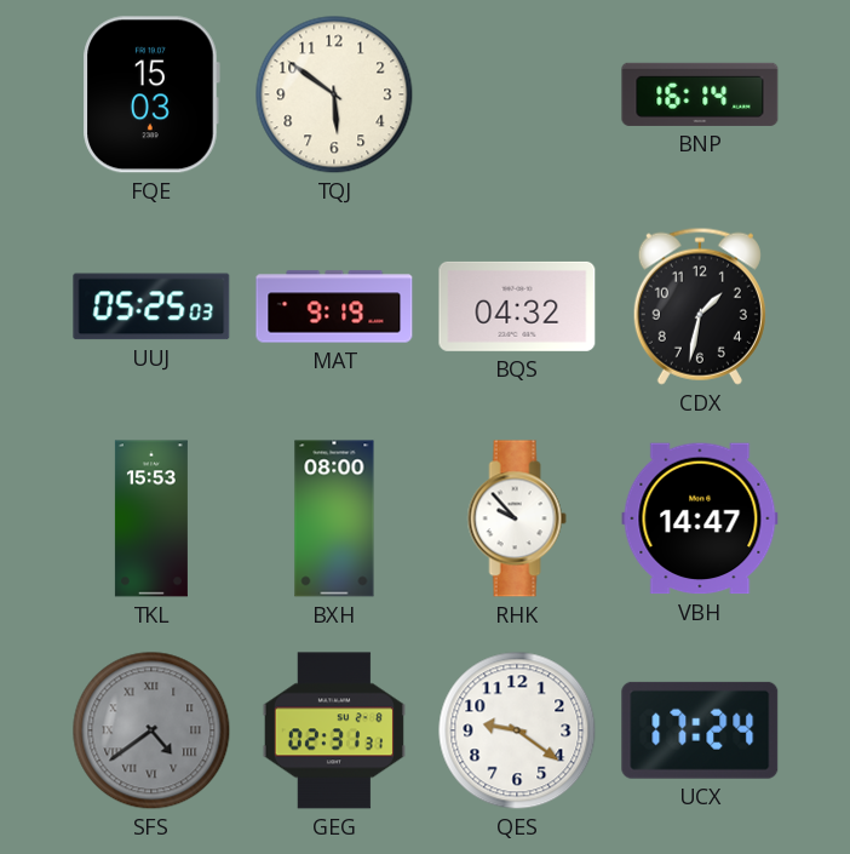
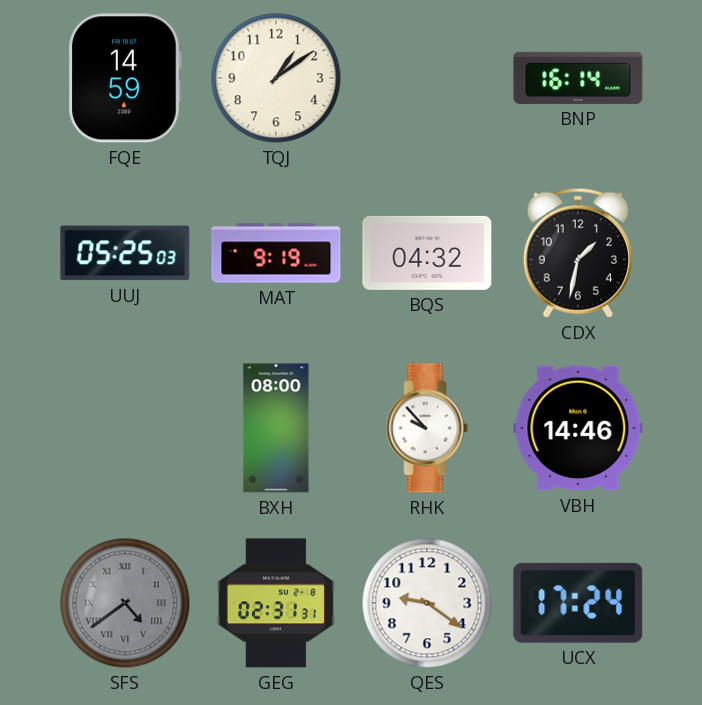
FQE: 15:03 -> 14:59 (125, 78)
TQJ: 5:51 -> 1:09 (276, 78)
TKL: 15:53 -> none (151, 518)
VBH: 14:47 -> 14:46 (578, 428)
